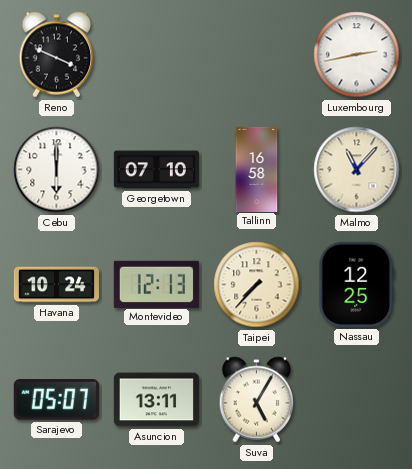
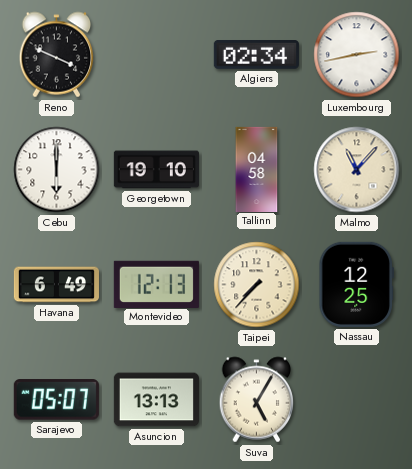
Algiers: none -> 02:34 (256, 55)
Georgetown: 07:10 -> 19:10 (156, 170)
Tallinn: 16:58 -> 04:58 (257, 169)
Havana: 10:24 -> 6:49 (56, 285)
Asuncion: 13:11 -> 13:13 (156, 400)
